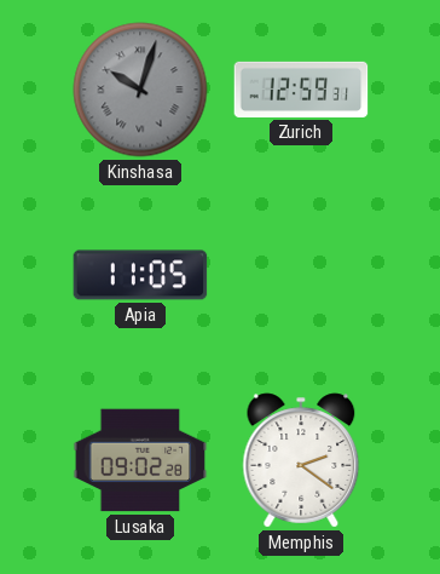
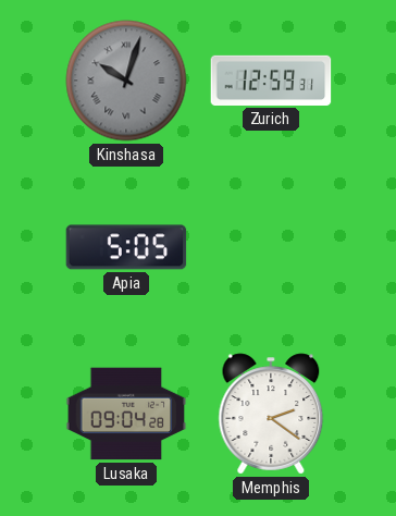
Apia: 11:05 -> 5:05 (126, 247)
Lusaka: 09:02 -> 09:04 (126, 414)
